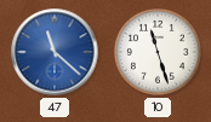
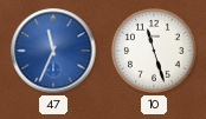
47: 11:22 -> 11:34 (53, 51)
